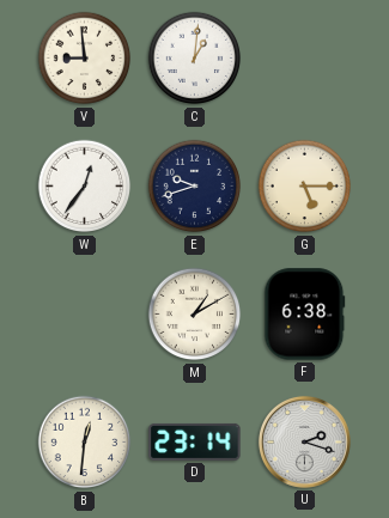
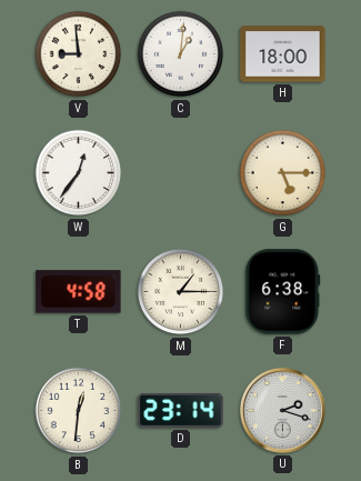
H: none -> 18:00 (283, 54)
E: 9:42 -> none (195, 187)
T: none -> 4:58 (79, 292)
M: 1:10 -> 1:15 (181, 292)
